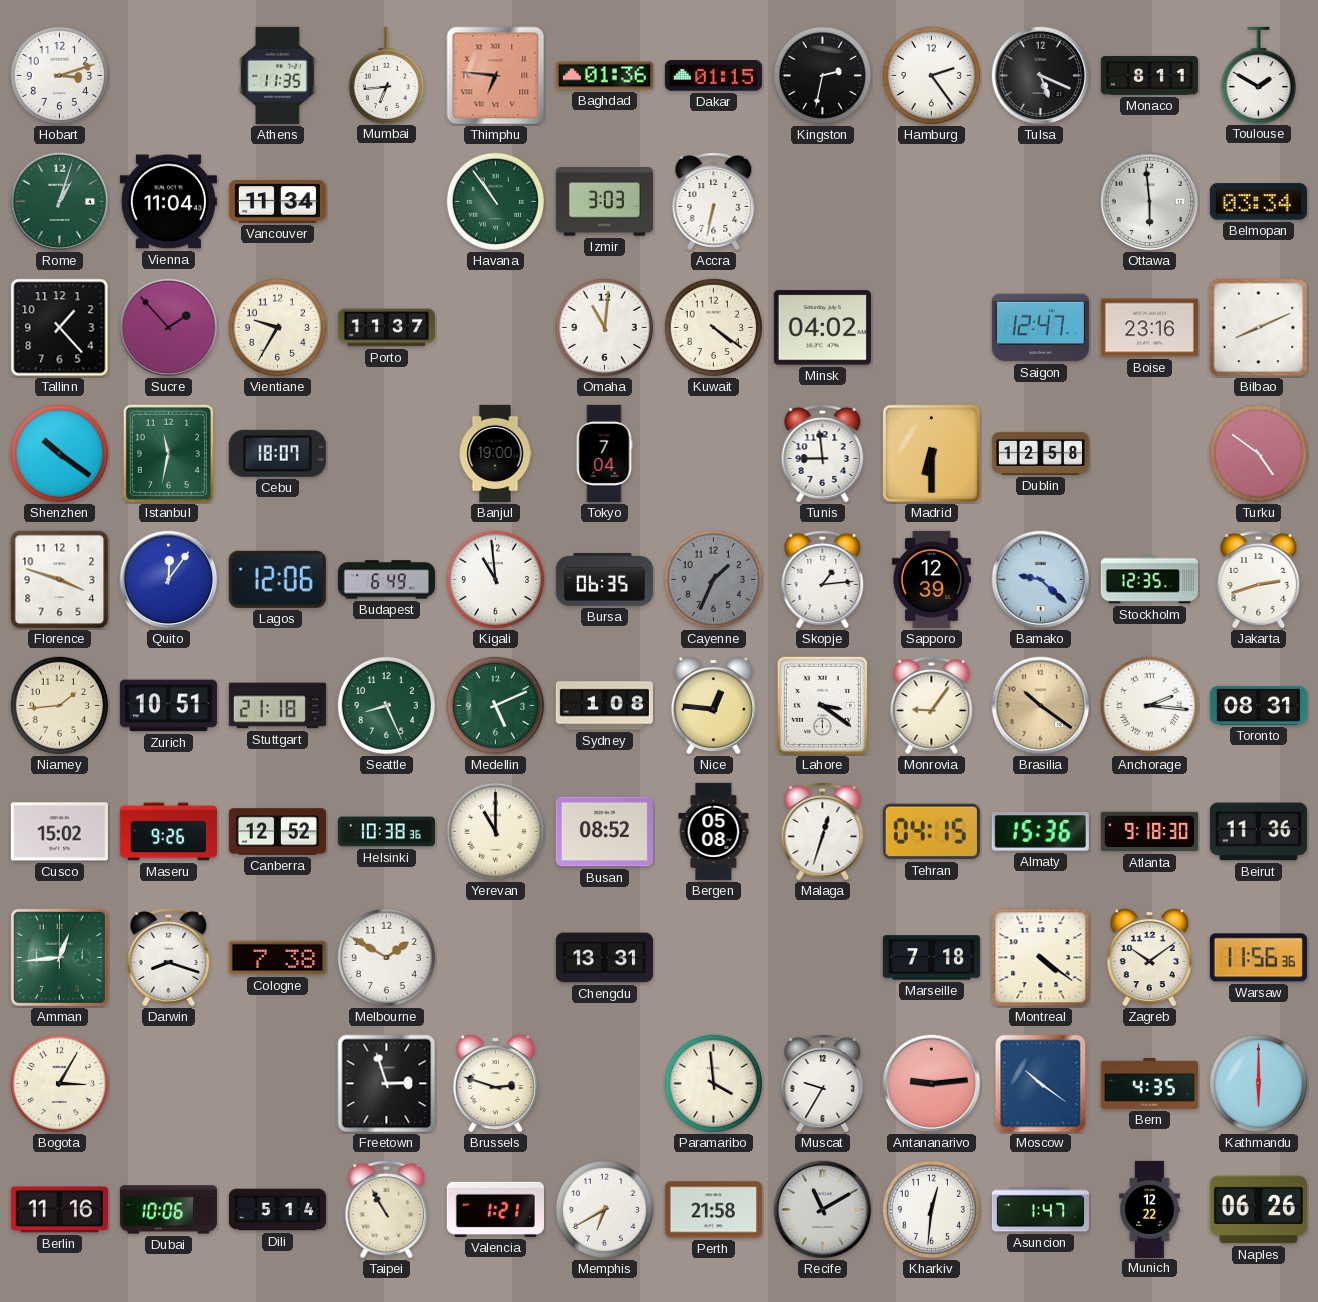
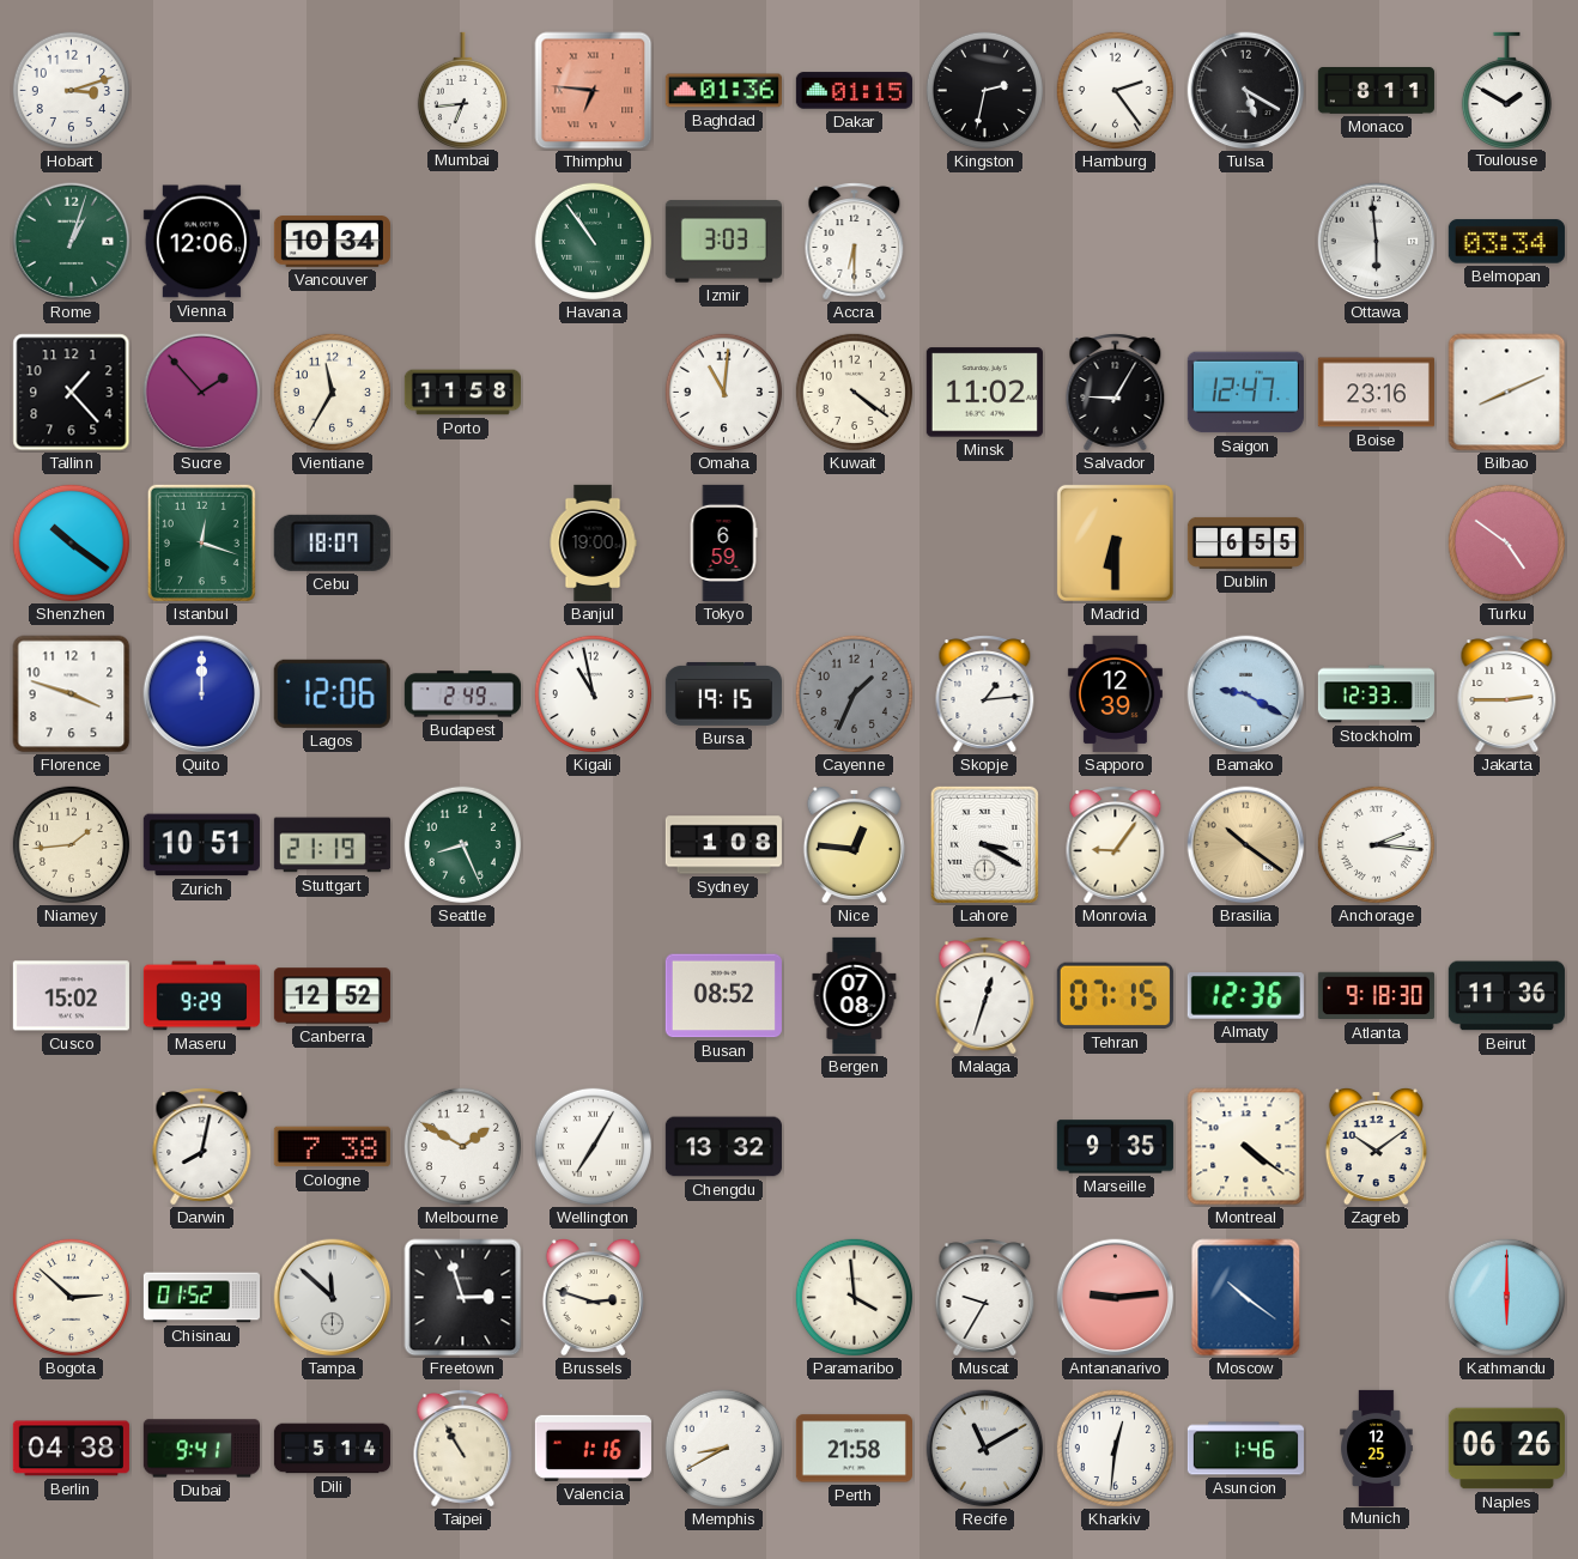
Athens: 11:35 -> none (277, 75)
Tulsa: 5:19 -> 5:20 (1246, 91)
Vienna: 11:04 -> 12:06 (201, 242)
Vancouver: 11:34 -> 10:34 (332, 242)
Accra: 6:32 -> 6:30 (855, 242)
Vientiane: 9:35 -> 11:35 (332, 392)
Porto: 11:37 -> 11:58 (462, 393)
Minsk: 04:02 -> 11:02 (984, 393)
Salvador: none -> 9:05 (1116, 393)
Istanbul: 11:32 -> 12:18 (201, 542)
Tokyo: 7:04 -> 6:59 (723, 542)
Tunis: 8:59 -> none (823, 454)
Dublin: 12:58 -> 6:55 (1245, 542)
Quito: 12:06 -> 12:00 (202, 694)
Budapest: 6:49 -> 2:49 (462, 694)
Kigali: 10:59 -> 10:58 (593, 693)
Bursa: 06:35 -> 19:15 (723, 693)
Bamako: 9:22 -> 9:20 (1246, 694)
Stockholm: 12:35 -> 12:33 (1376, 694)
Jakarta: 2:42 -> 2:45 (1507, 694)
Stuttgart: 21:18 -> 21:19 (332, 845)
Medellin: 5:11 -> none (495, 705)
Lahore: 3:21 -> 3:20 (984, 844)
Toronto: 08:31 -> none (1258, 705)
Maseru: 9:26 -> 9:29 (201, 996)
Helsinki: 10:38 -> none (386, 832)
Yerevan: 11:00 -> none (495, 831)
Bergen: 05:08 -> 07:08 (855, 995)
Tehran: 04:15 -> 07:15 (1115, 996)
Almaty: 15:36 -> 12:36 (1245, 996)
Amman: 12:44 -> none (59, 957)
Darwin: 8:18 -> 8:02 (202, 1147)
Wellington: none -> 7:05 (593, 1146)
Chengdu: 13:31 -> 13:32 (723, 1147)
Marseille: 7:18 -> 9:35 (1115, 1147)
Warsaw: 11:56 -> none (1258, 958)
Bogota: 3:05 -> 2:52 (71, 1297)
Chisinau: none -> 01:52 (201, 1298)
Tampa: none -> 11:52 (333, 1298)
Bern: 4:35 -> none (1149, 1083)
Berlin: 11:16 -> 04:38 (71, 1449)
Dubai: 10:06 -> 9:41 (201, 1449)
Valencia: 1:21 -> 1:16 (593, 1448)
Memphis: 6:40 -> 8:40 (723, 1448)
Asuncion: 1:47 -> 1:46 (1245, 1449)
Munich: 12:22 -> 12:25 (1377, 1448)
